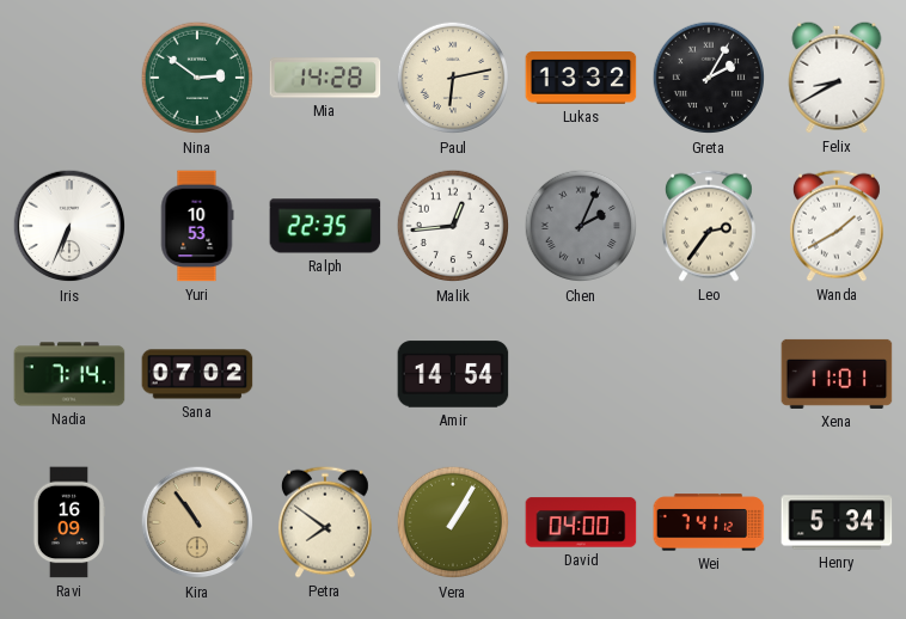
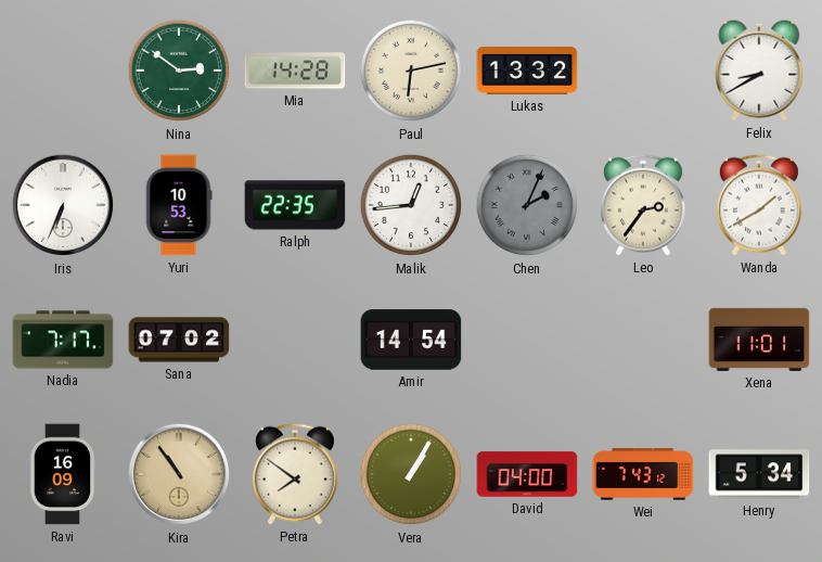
Greta: 2:05 -> none (709, 78)
Nadia: 7:14 -> 7:17 (63, 340)
Wei: 7:41 -> 7:43 (643, 474)
